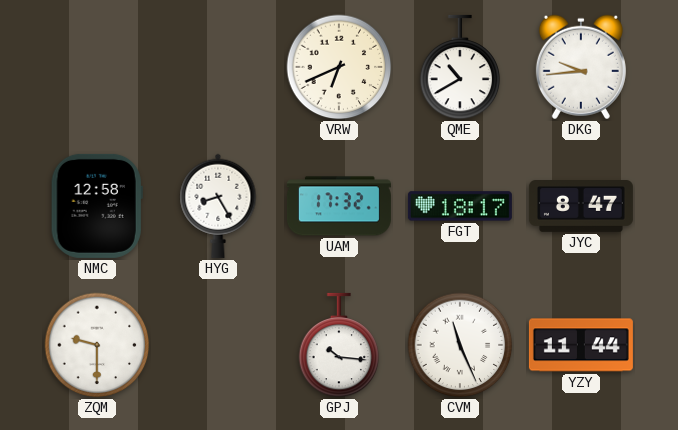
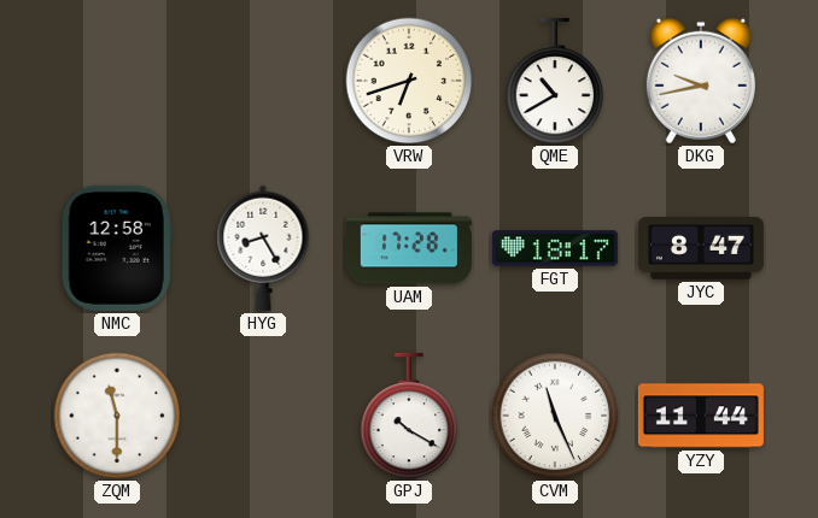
VRW: 6:41 -> 6:42 (409, 81)
DKG: 9:44 -> 9:43 (701, 81)
UAM: 17:32 -> 17:28 (409, 248)
ZQM: 9:30 -> 11:30 (117, 416)
GPJ: 10:16 -> 10:20 (409, 416)
